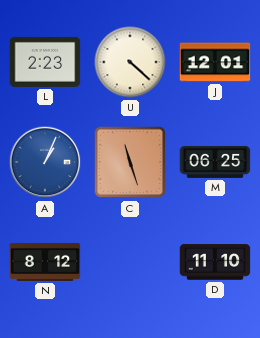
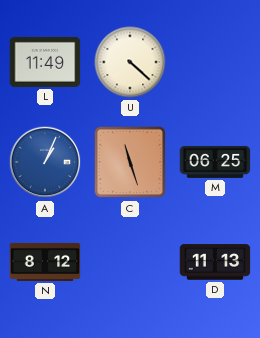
L: 2:23 -> 11:49 (45, 62)
J: 12:01 -> none (215, 62)
D: 11:10 -> 11:13 (215, 262)
